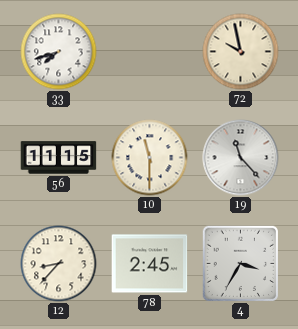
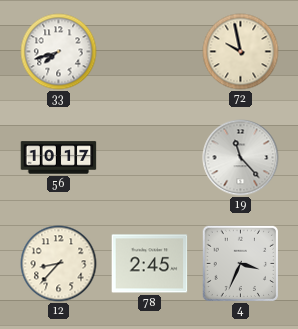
56: 11:15 -> 10:17 (59, 158)
10: 11:30 -> none (150, 158)
4: 3:35 -> 3:34 (240, 263)
